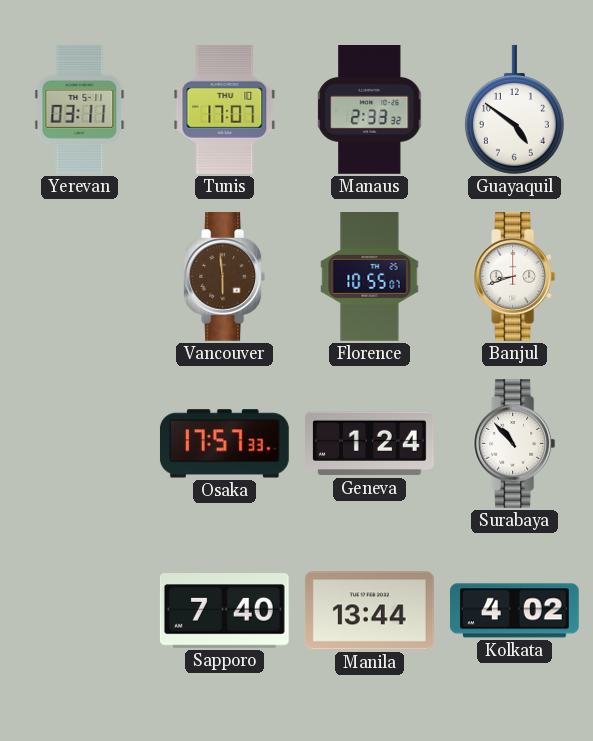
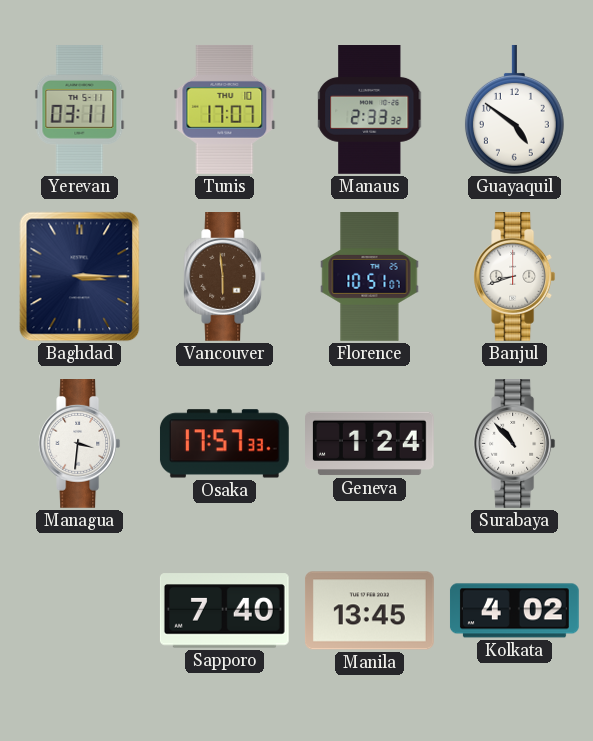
Baghdad: none -> 3:15 (80, 277)
Florence: 10:55 -> 10:51 (370, 277)
Managua: none -> 3:31 (80, 444)
Manila: 13:44 -> 13:45 (369, 611)
